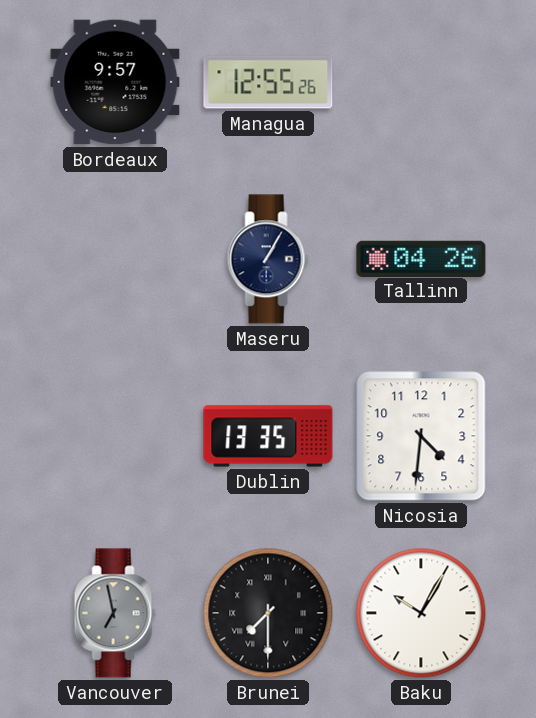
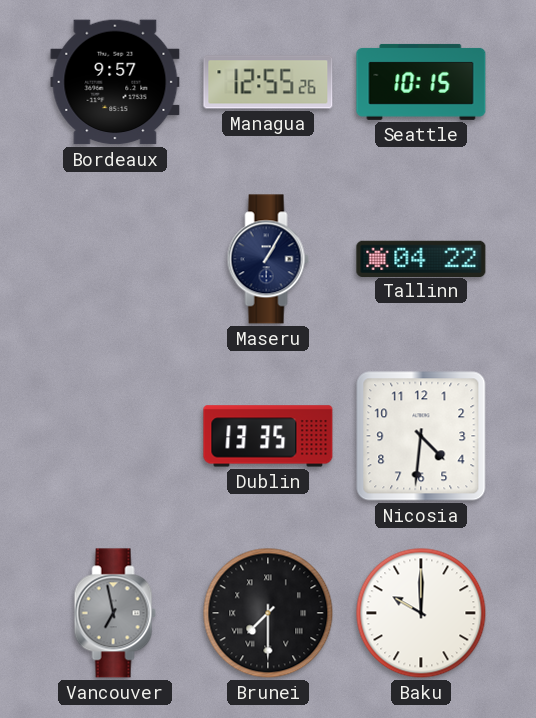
Seattle: none -> 10:15 (421, 82)
Tallinn: 04:26 -> 04:22 (421, 258)
Baku: 10:05 -> 10:00 (421, 613)
